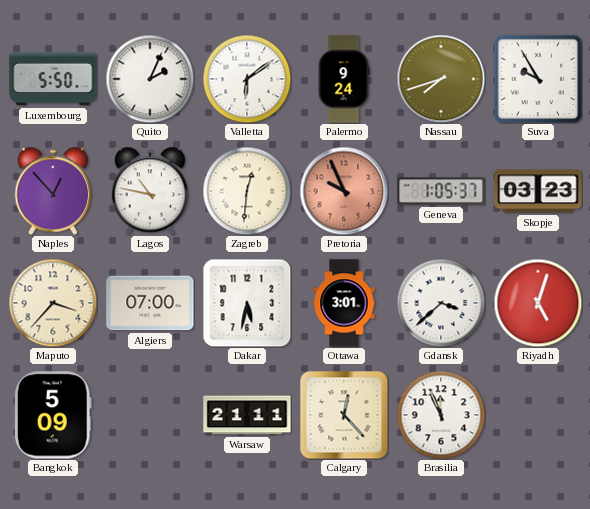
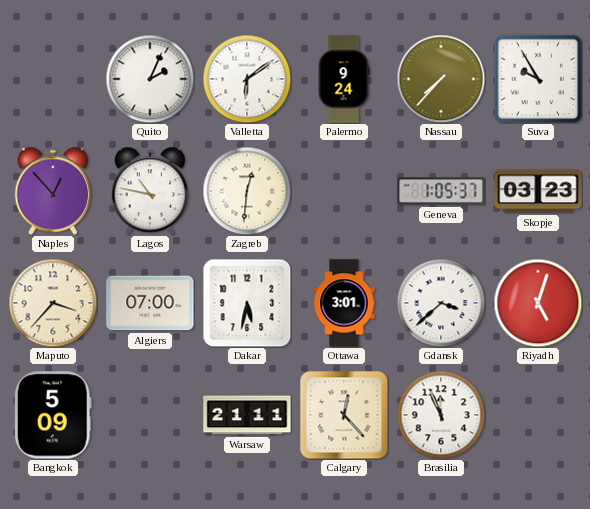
Luxembourg: 5:50 -> none (53, 79)
Nassau: 7:42 -> 7:37 (441, 79)
Pretoria: 9:56 -> none (344, 191)
